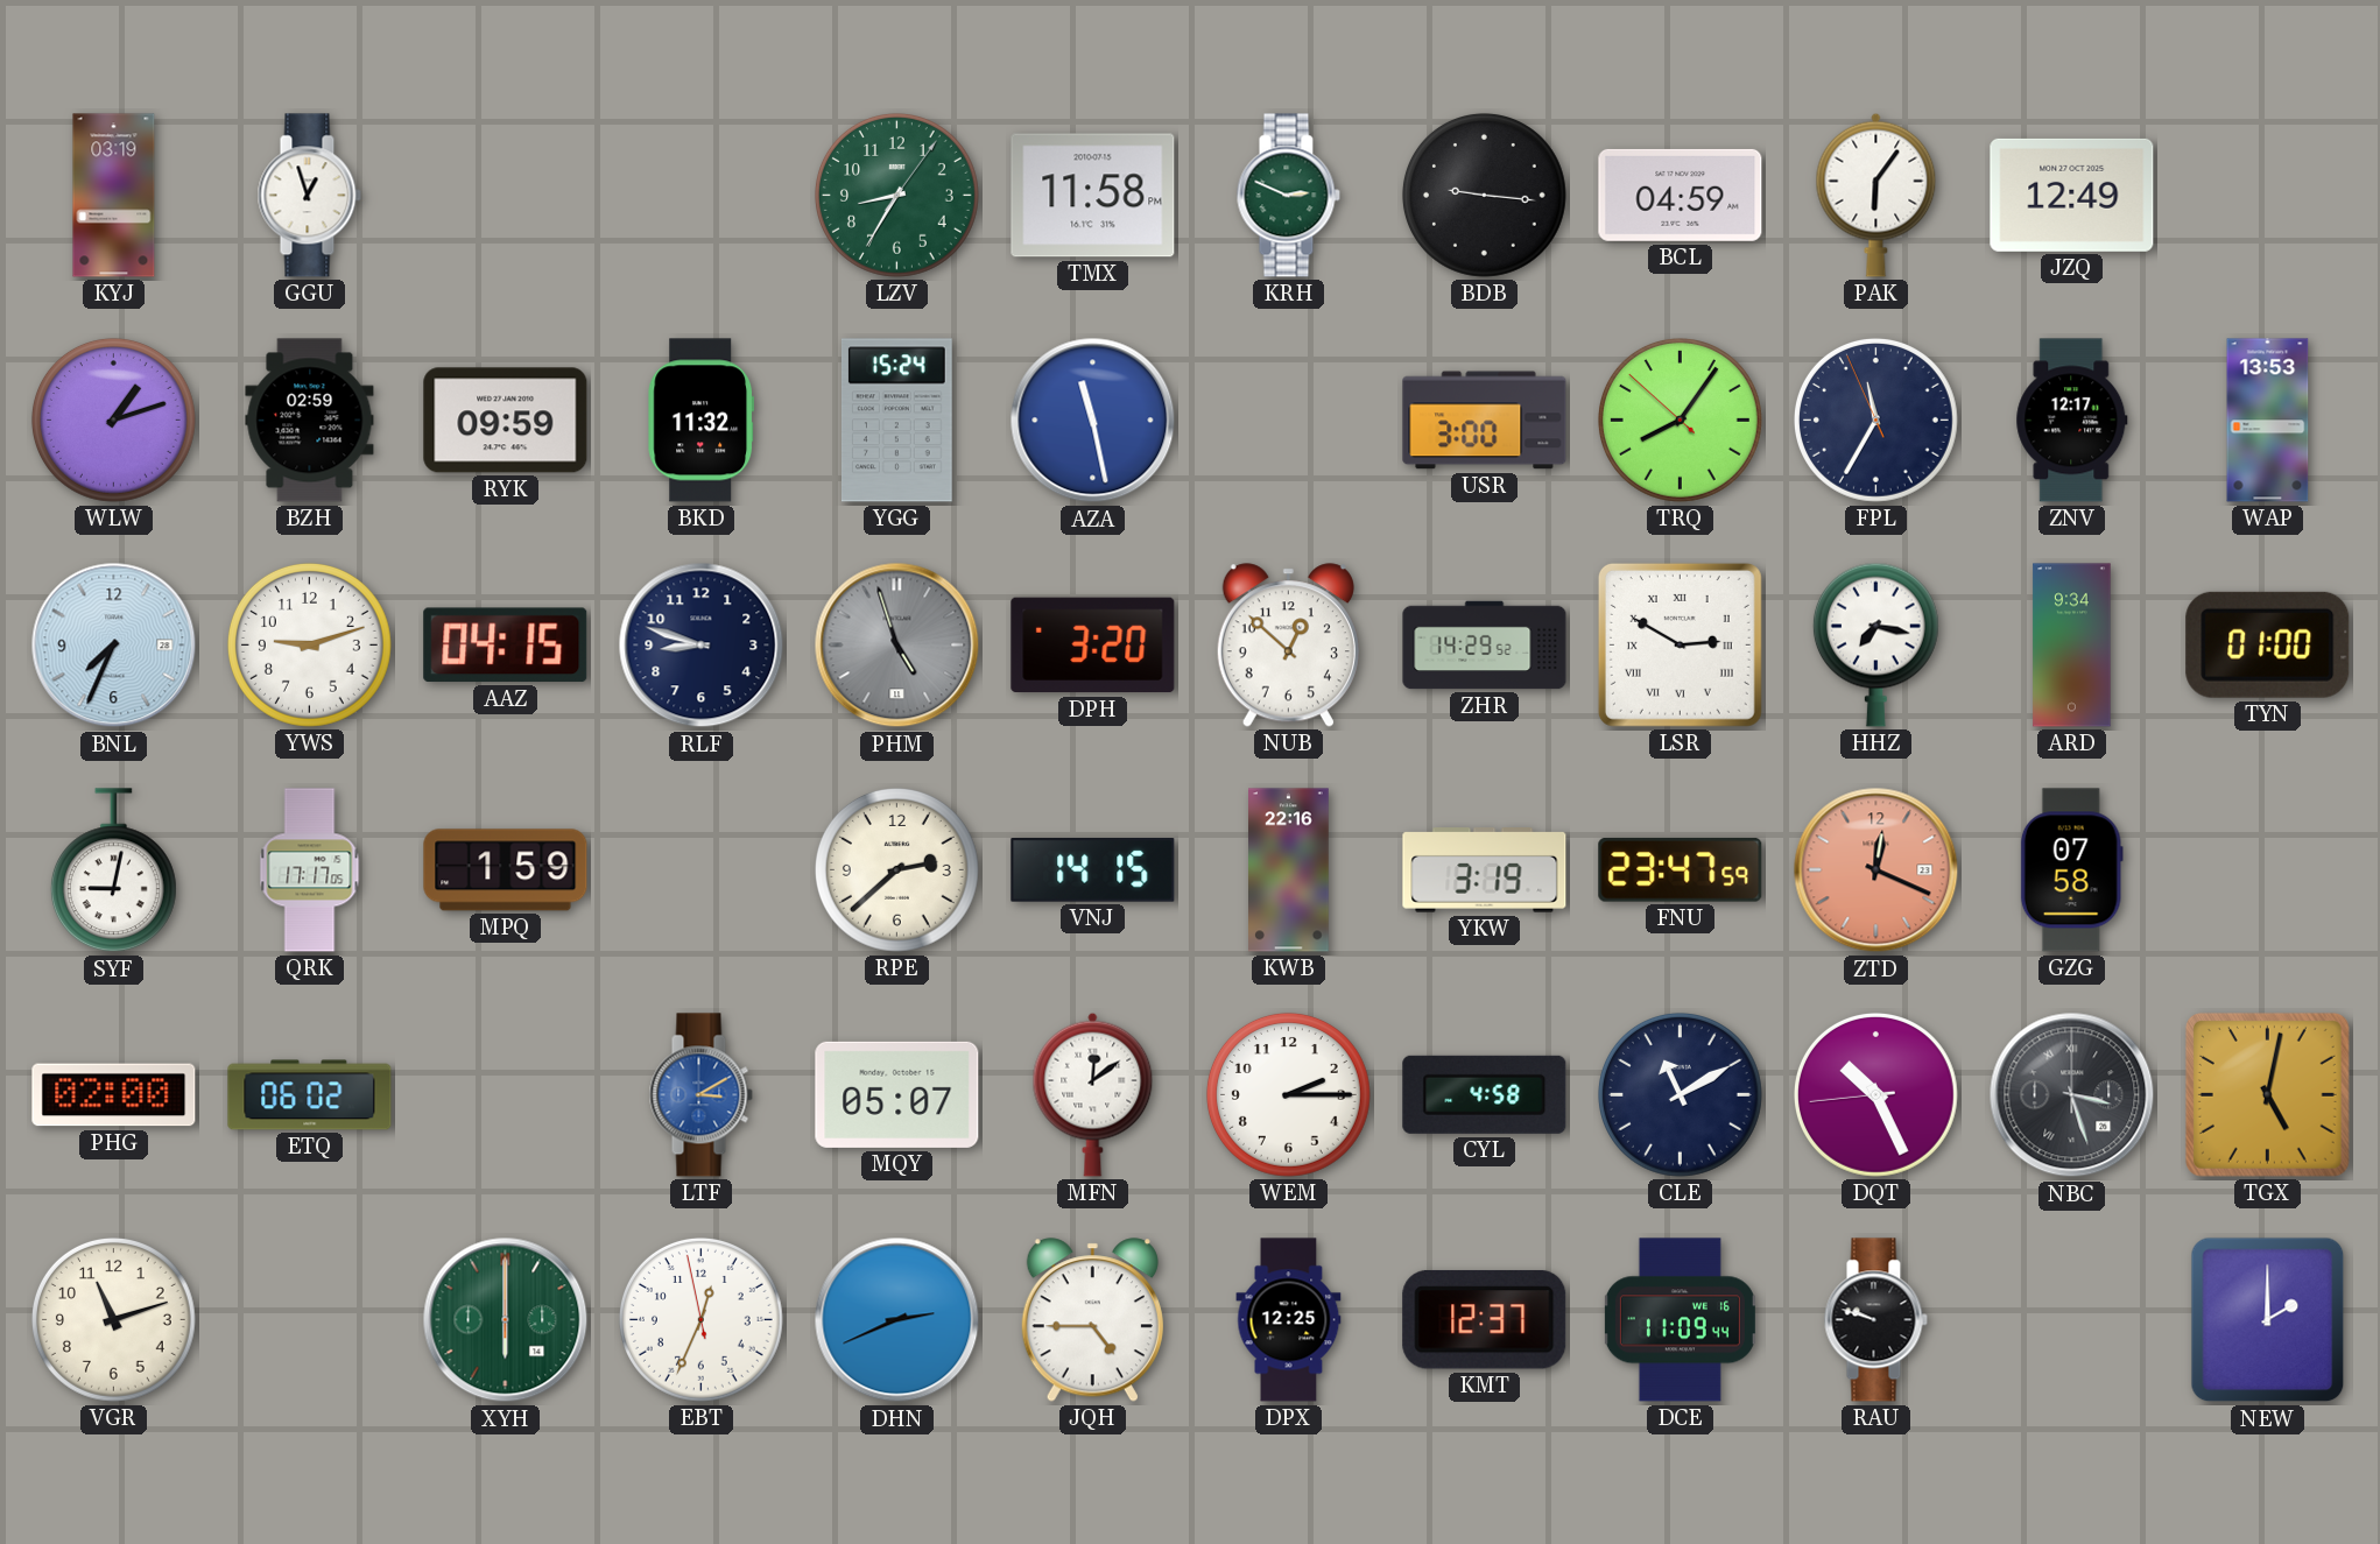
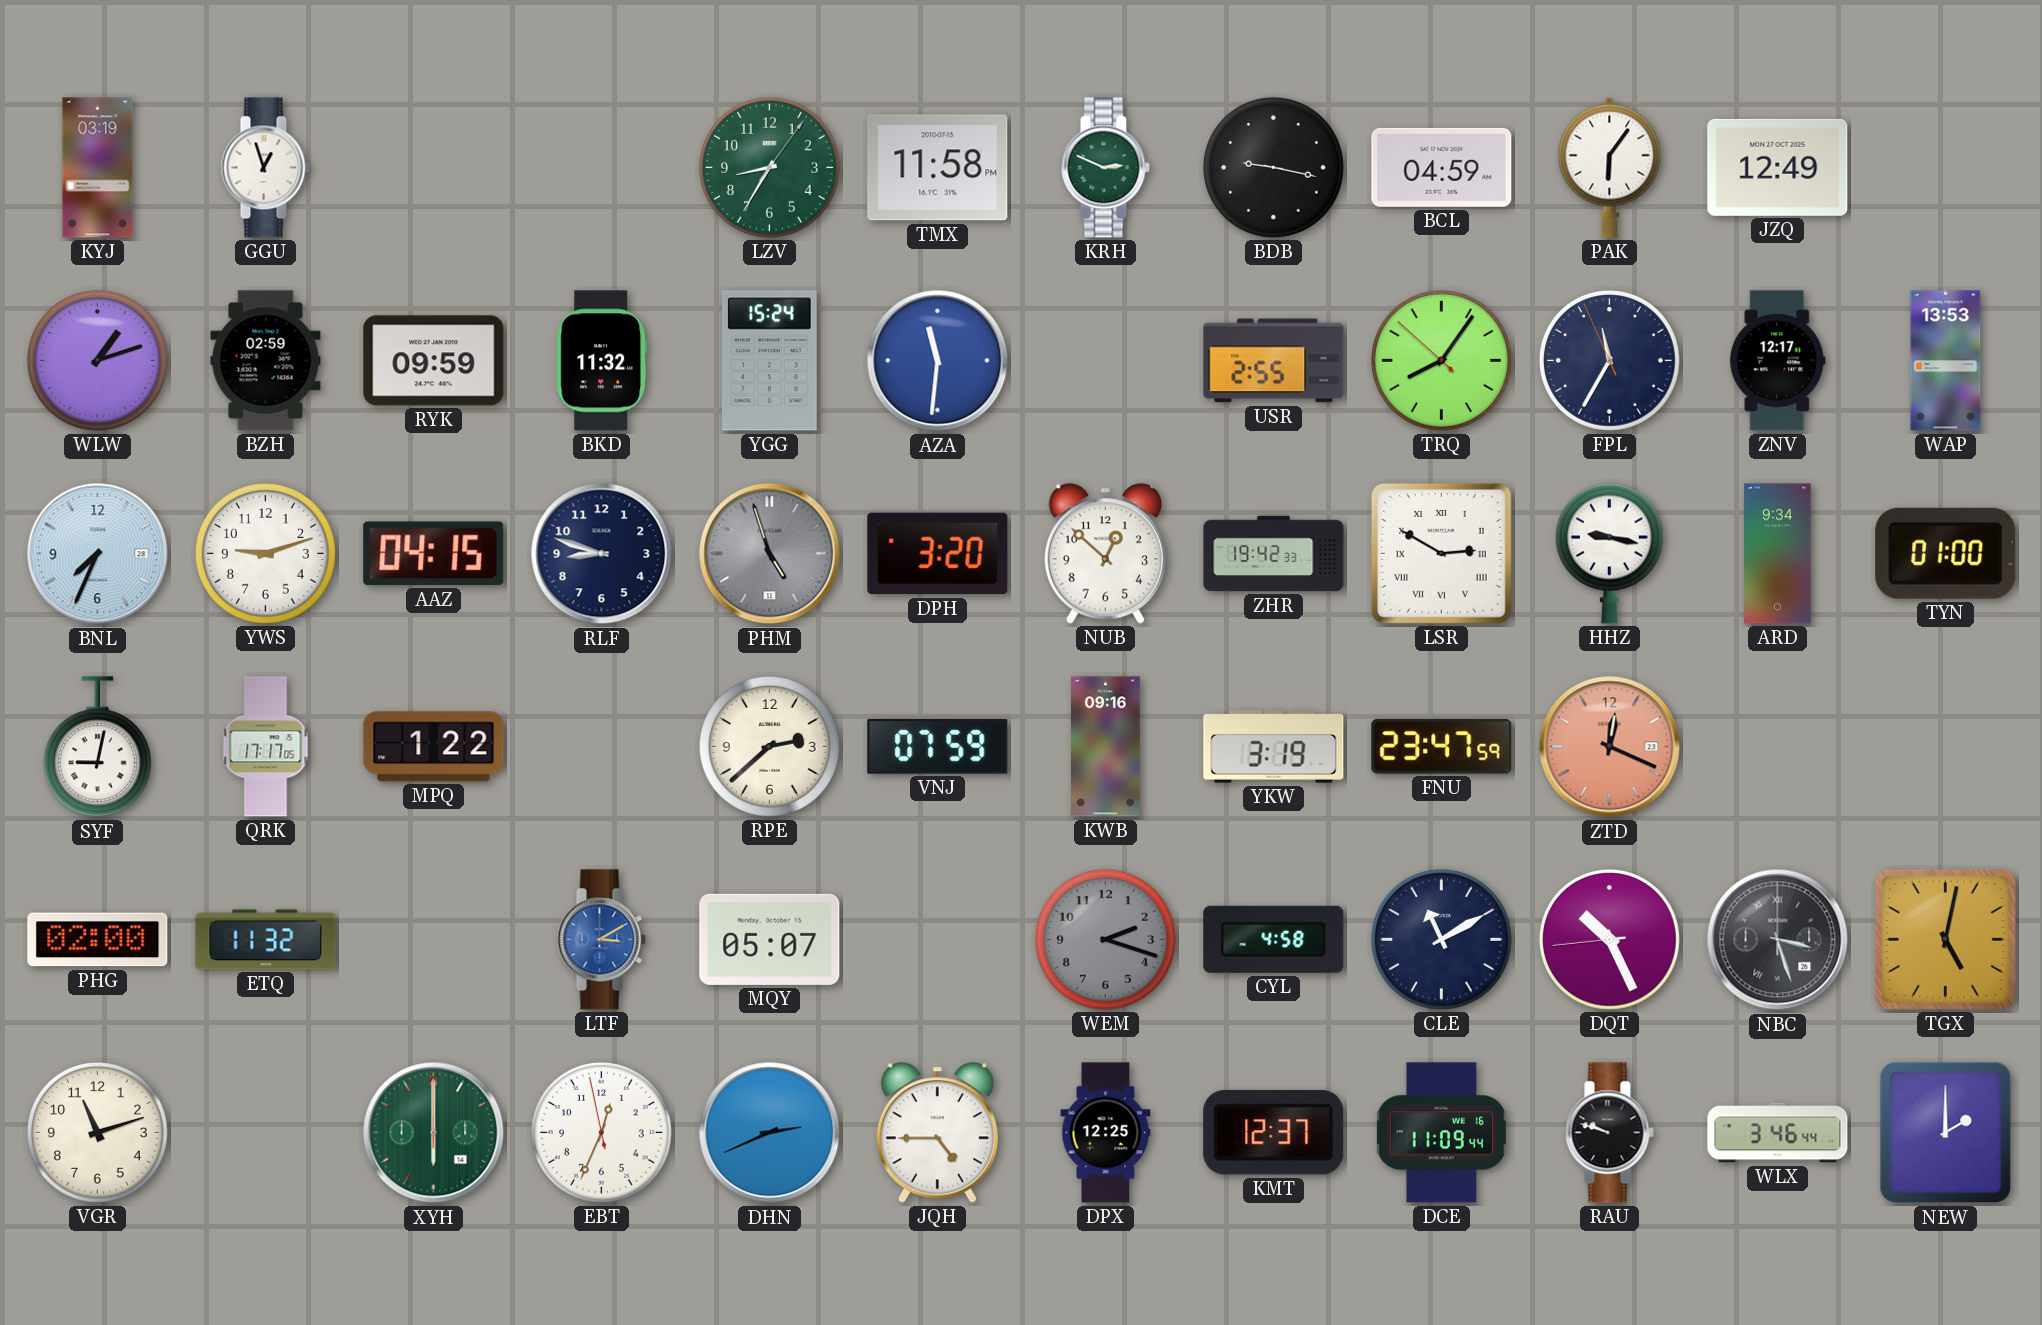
BDB: 9:16 -> 9:17 (1273, 167)
AZA: 11:28 -> 11:31 (938, 361)
USR: 3:00 -> 2:55 (1274, 361)
ZHR: 14:29 -> 19:42 (1274, 554)
HHZ: 7:17 -> 9:17 (1609, 553)
MPQ: 1:59 -> 1:22 (434, 747)
VNJ: 14:15 -> 07:59 (938, 747)
KWB: 22:16 -> 09:16 (1106, 747)
GZG: 07:58 -> none (2071, 870)
ETQ: 06:02 -> 11:32 (266, 940)
MFN: 12:09 -> none (1093, 1094)
WEM: 2:15 -> 2:18 (1105, 939)
WEM dial: white -> grey (1105, 939)
WLX: none -> 3:46 (1778, 1133)
